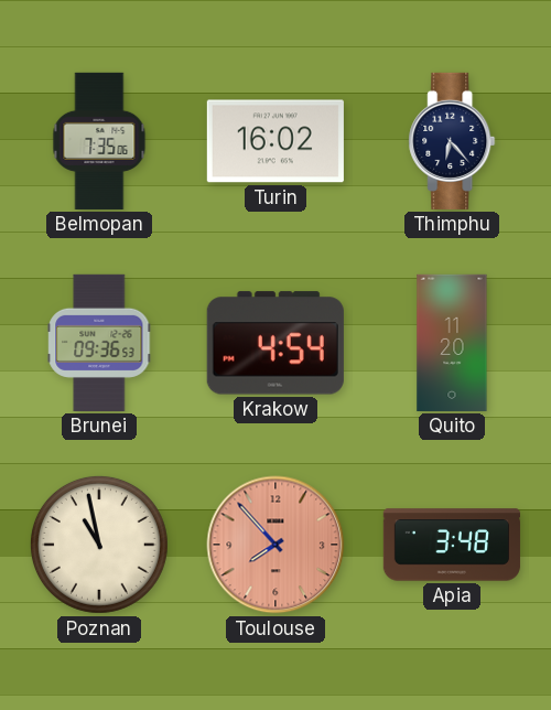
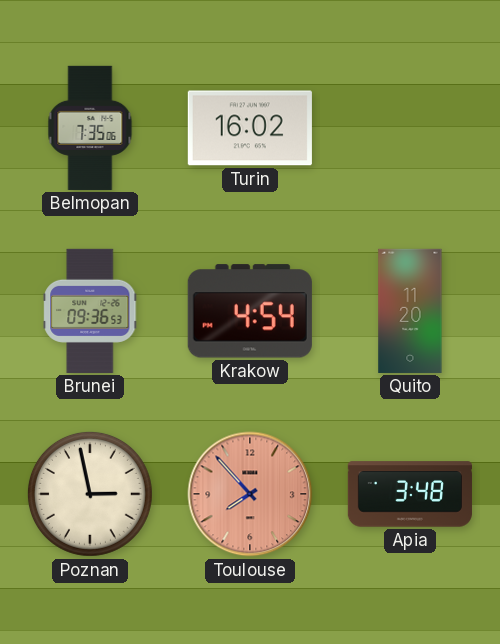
Thimphu: 6:23 -> none (452, 141)
Poznan: 10:58 -> 2:58 (90, 494)
